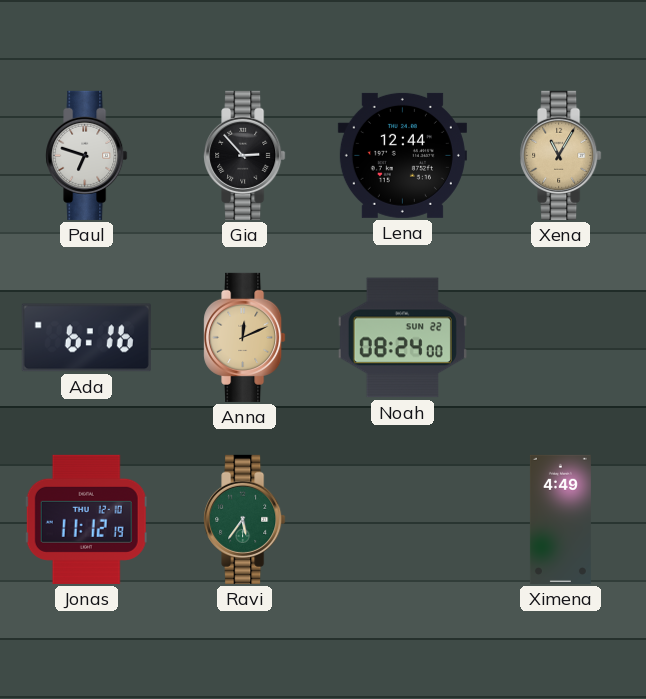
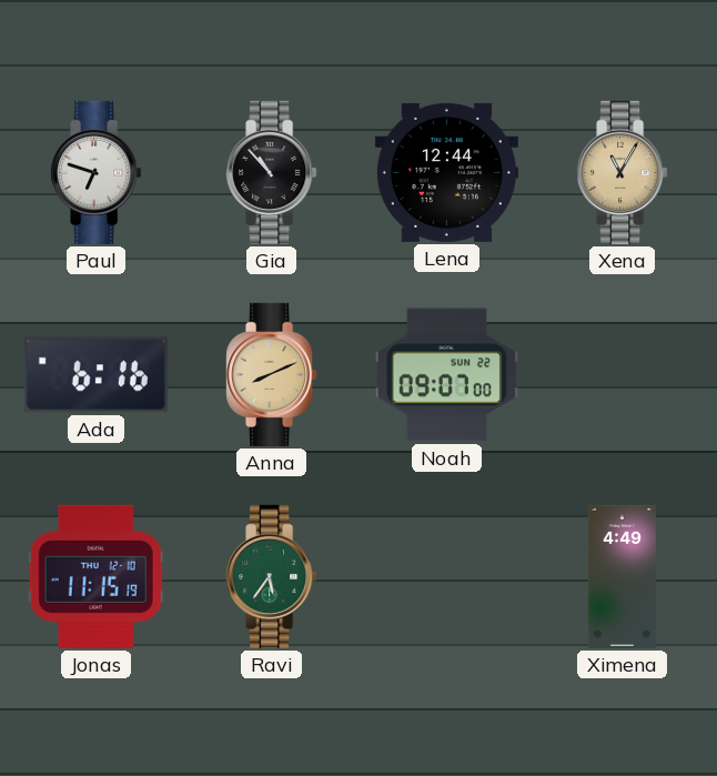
Gia: 2:53 -> 10:53 (272, 172)
Anna: 12:11 -> 8:11 (272, 374)
Noah: 08:24 -> 09:07 (446, 375)
Jonas: 11:12 -> 11:15 (95, 576)
